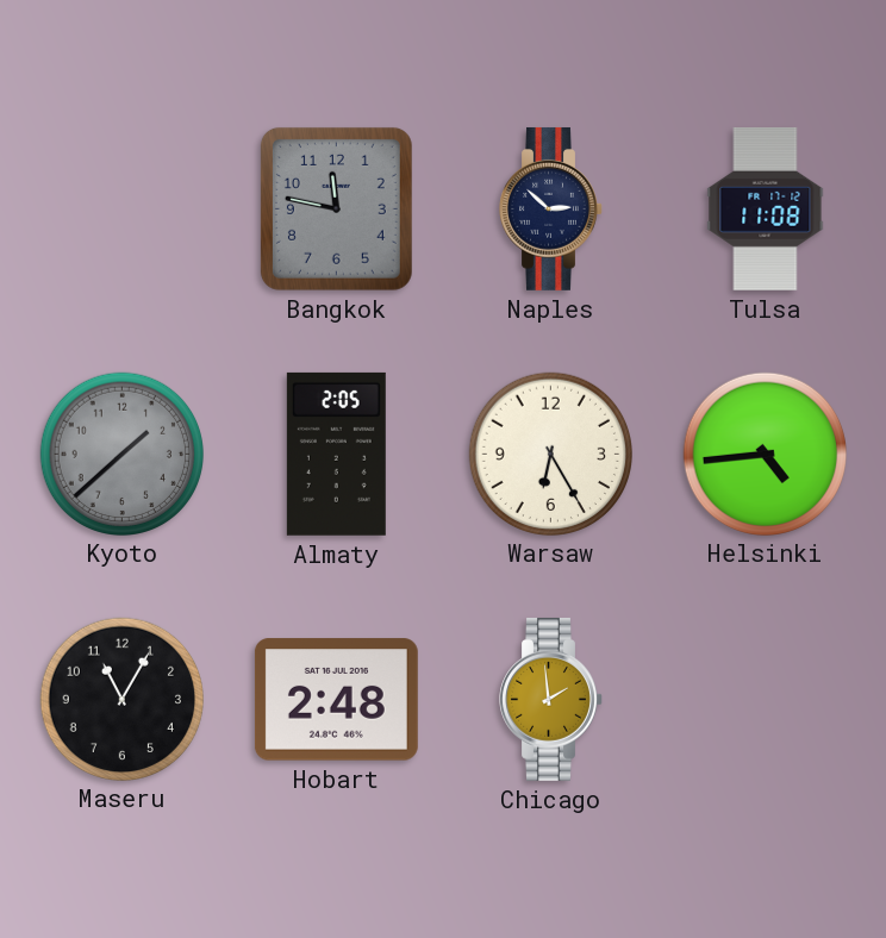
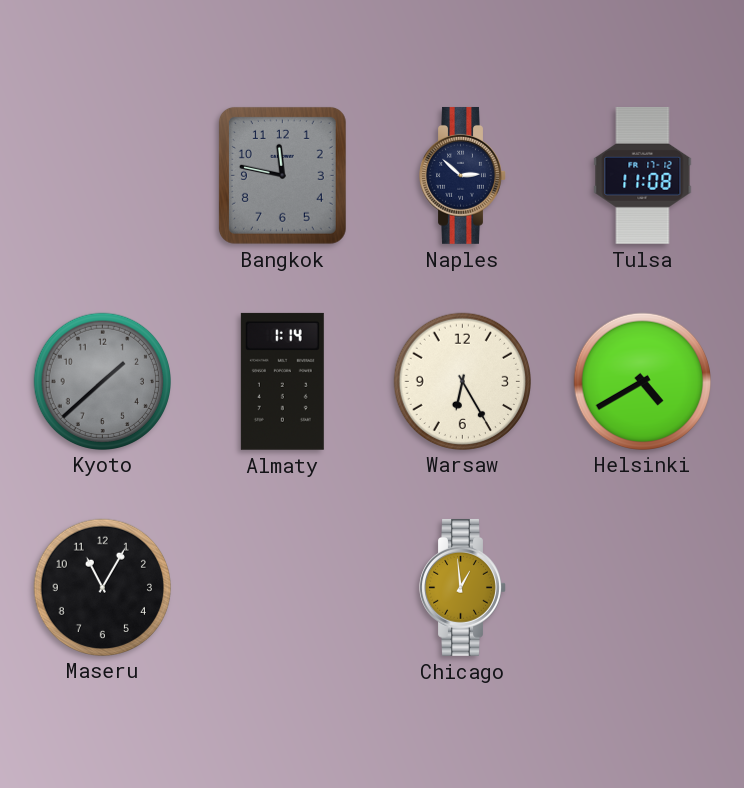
Almaty: 2:05 -> 1:14 (282, 381)
Helsinki: 4:44 -> 4:40 (642, 381)
Hobart: 2:48 -> none (336, 700)
Chicago: 1:59 -> 12:59 (463, 587)
